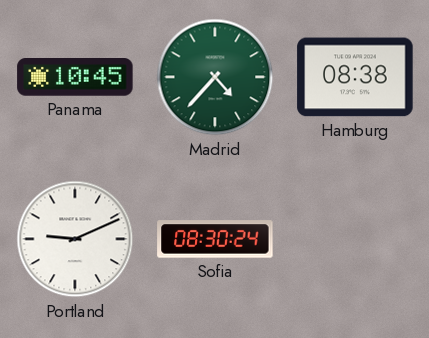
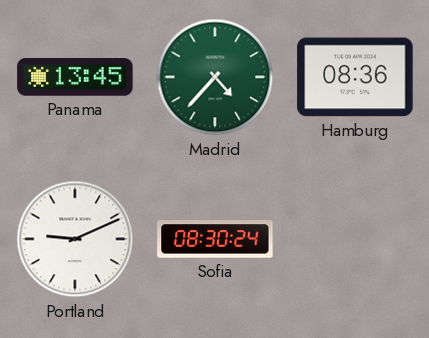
Panama: 10:45 -> 13:45 (75, 78)
Hamburg: 08:38 -> 08:36 (355, 77)
